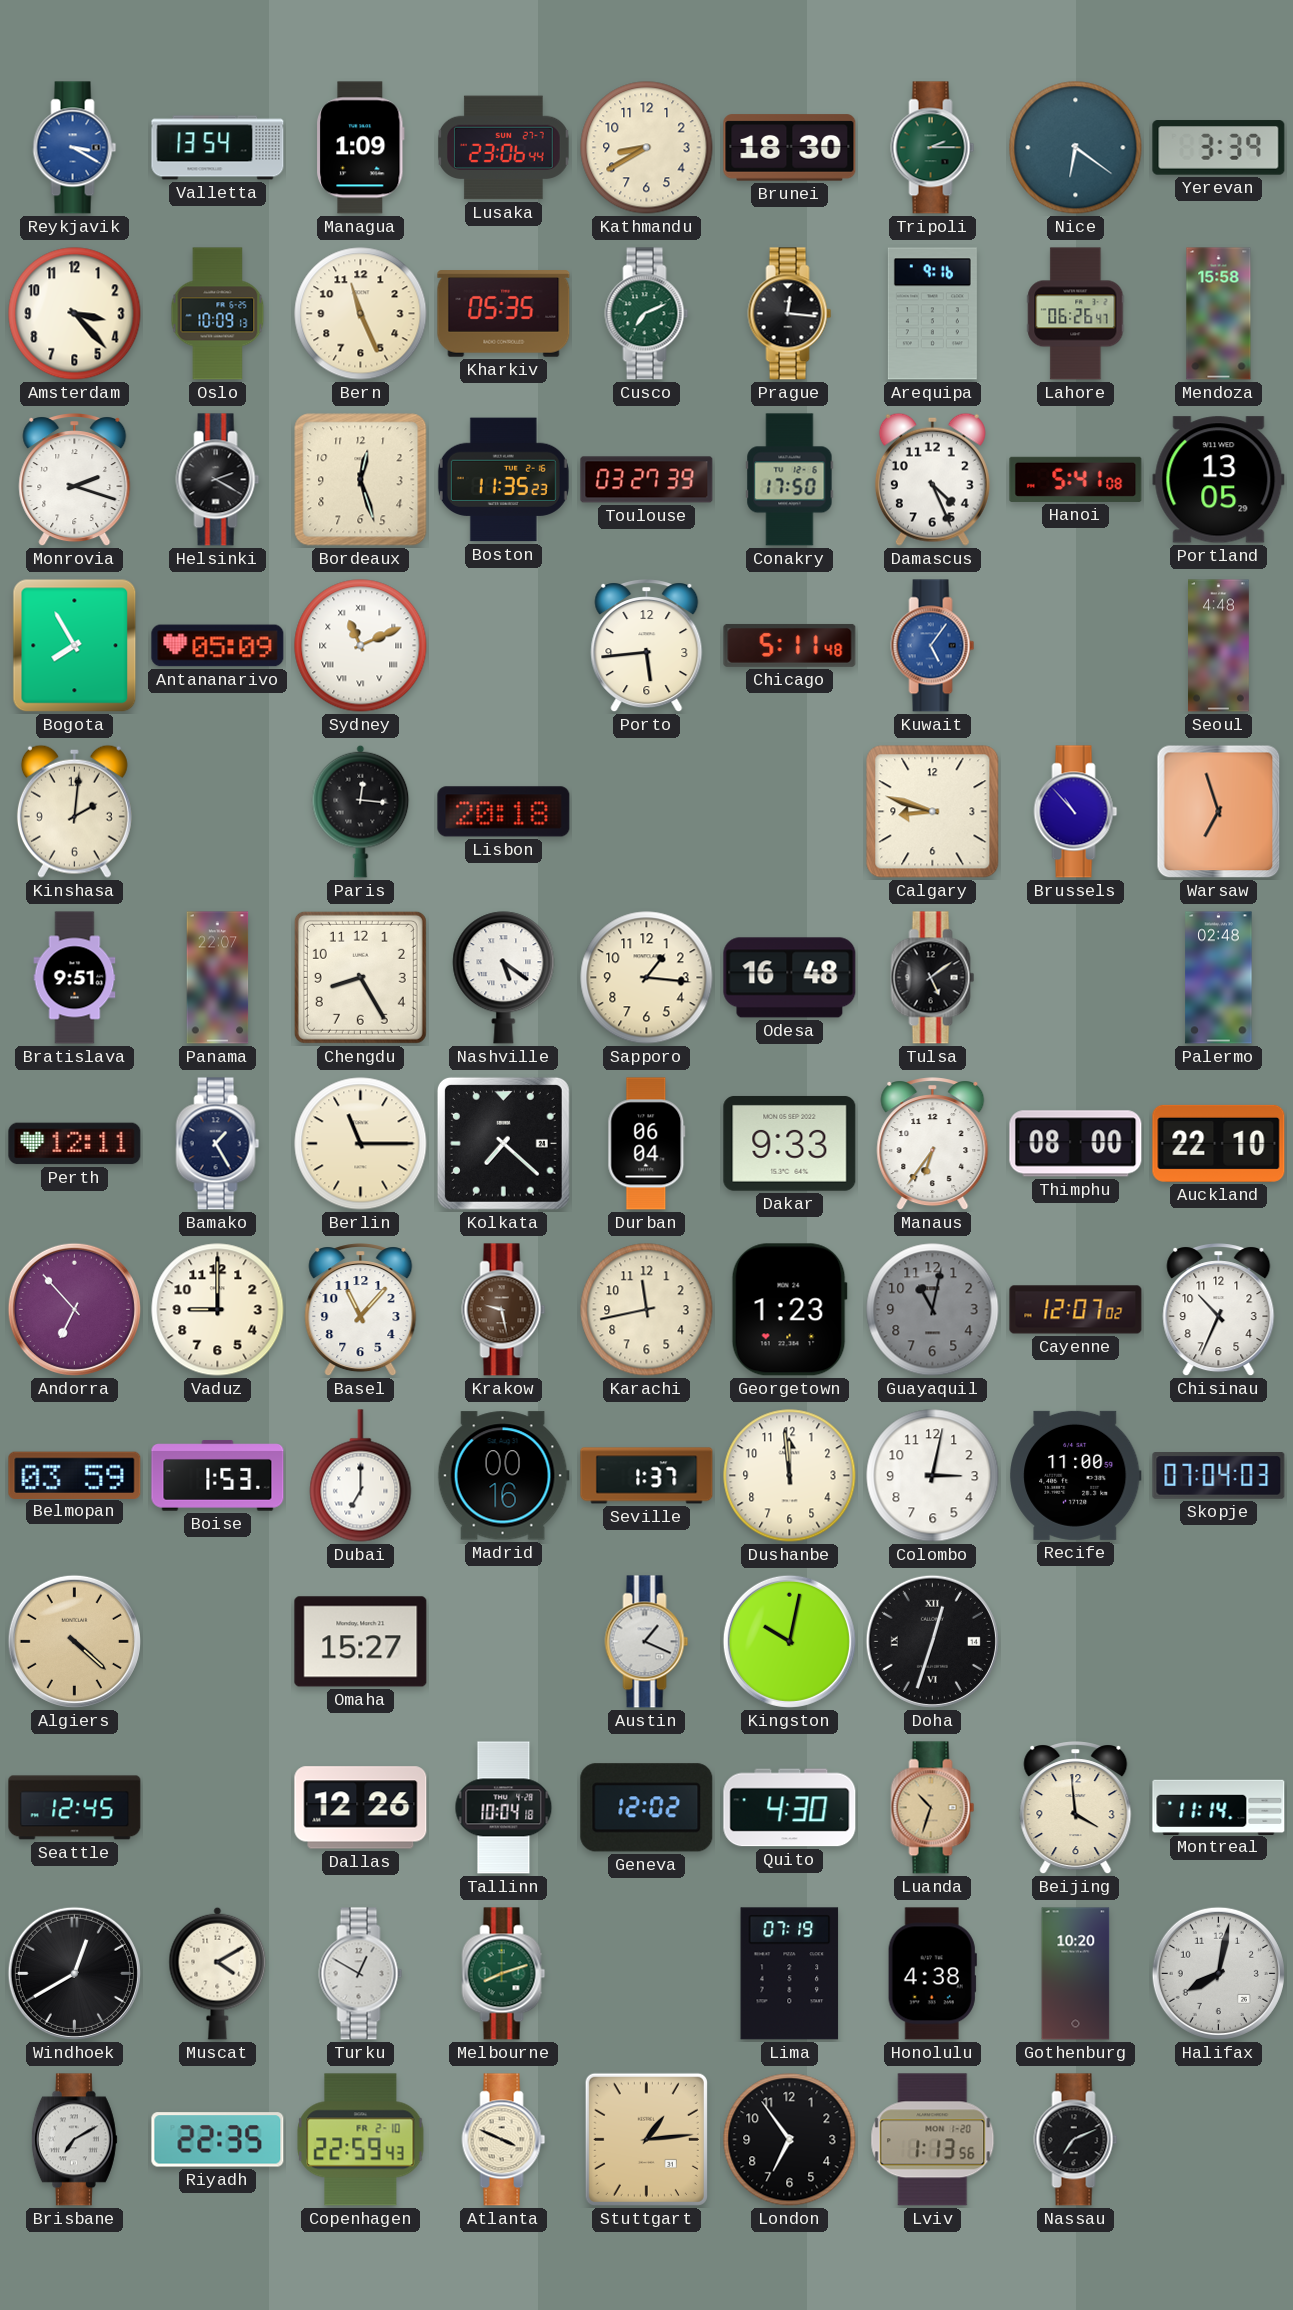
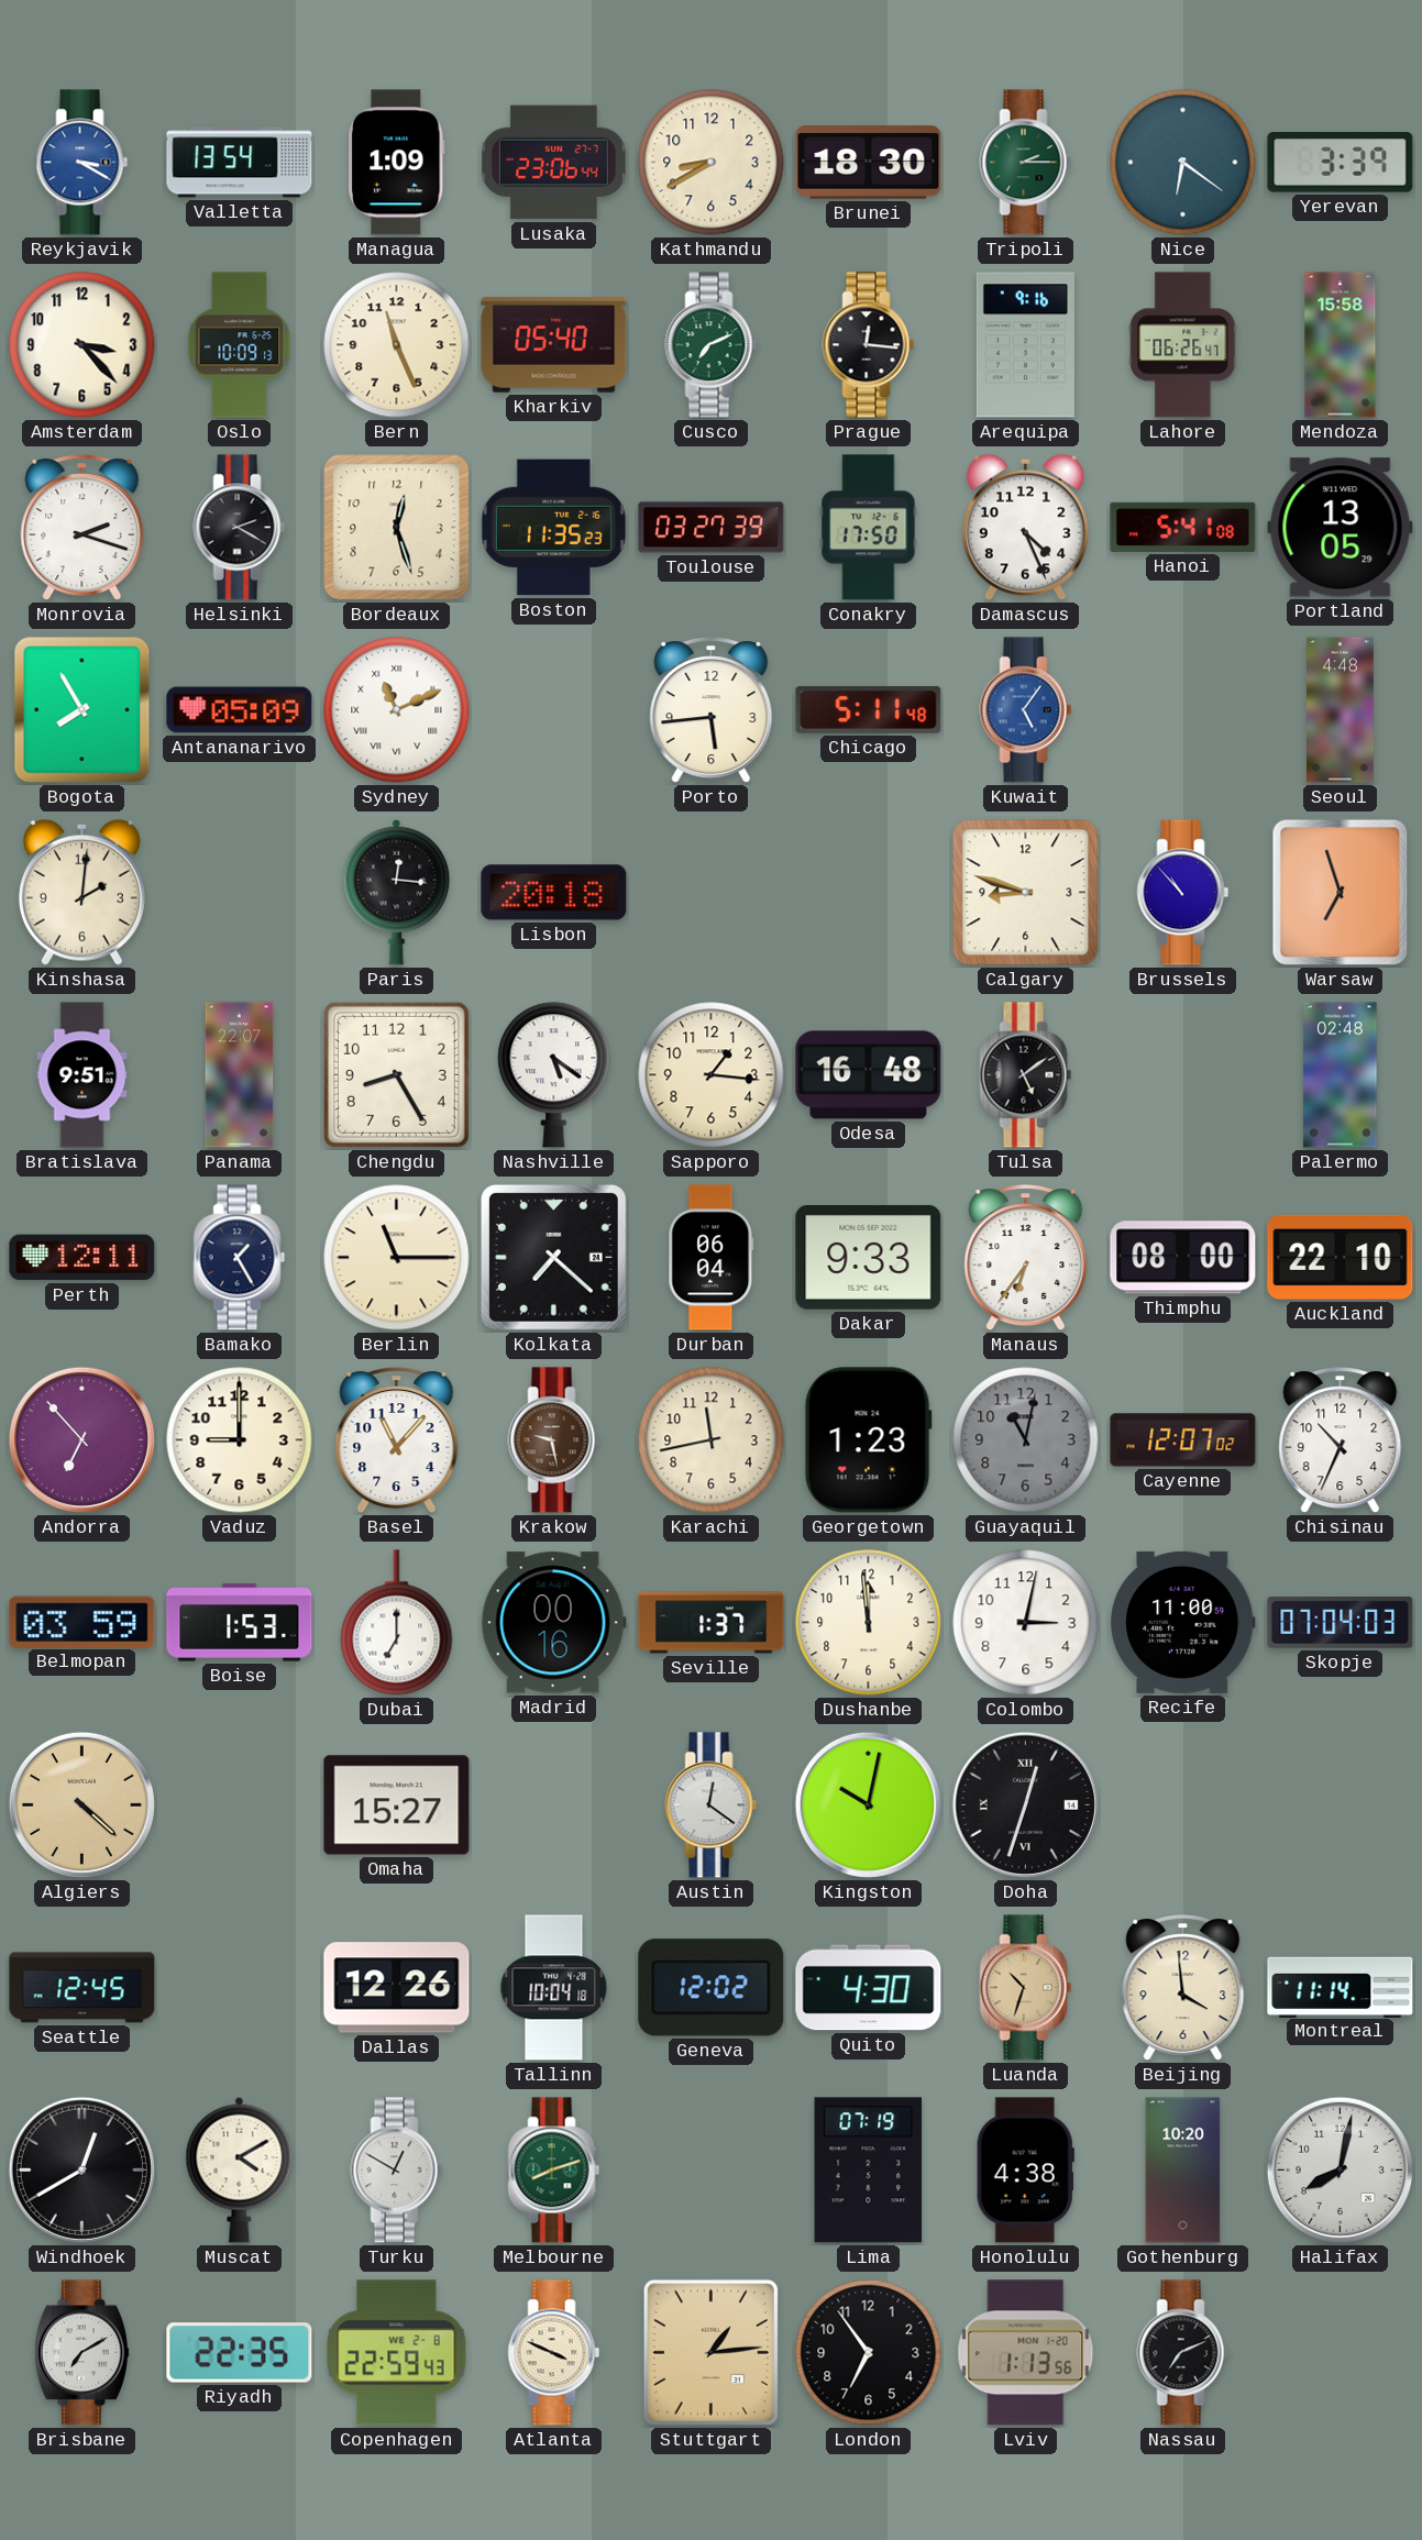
Kharkiv: 05:35 -> 05:40 (554, 345)
Austin: 1:19 -> 12:21 (712, 1805)
Copenhagen date: FR 2-10 -> WE 2-8 (397, 2353)
